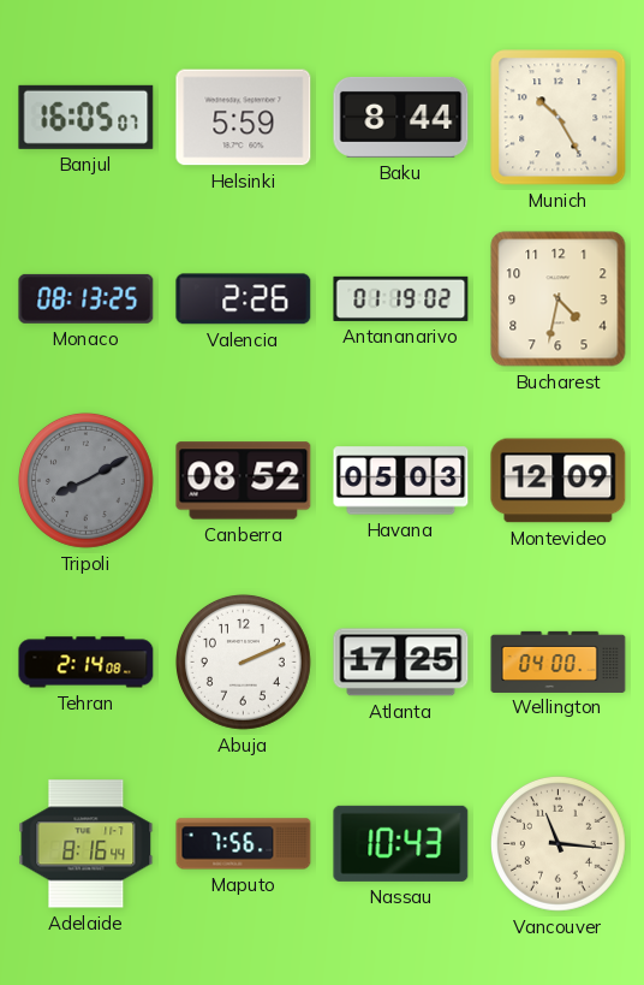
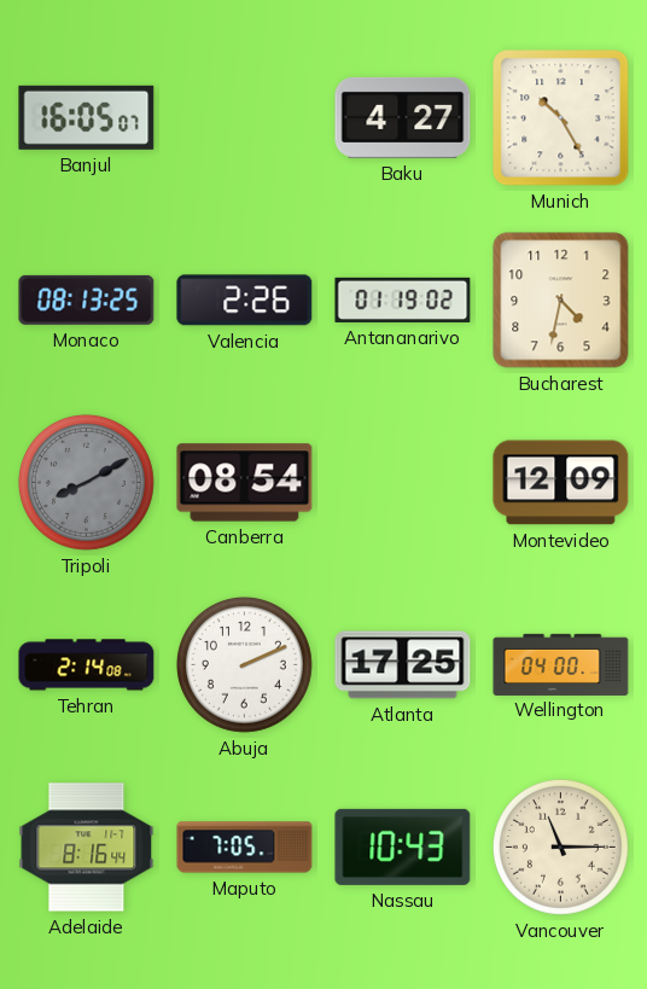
Helsinki: 5:59 -> none (244, 118)
Baku: 8:44 -> 4:27 (403, 117)
Canberra: 08:52 -> 08:54 (245, 483)
Havana: 05:03 -> none (401, 481)
Maputo: 7:56 -> 7:05 (245, 848)
Vancouver: 11:16 -> 11:15 (560, 847)
